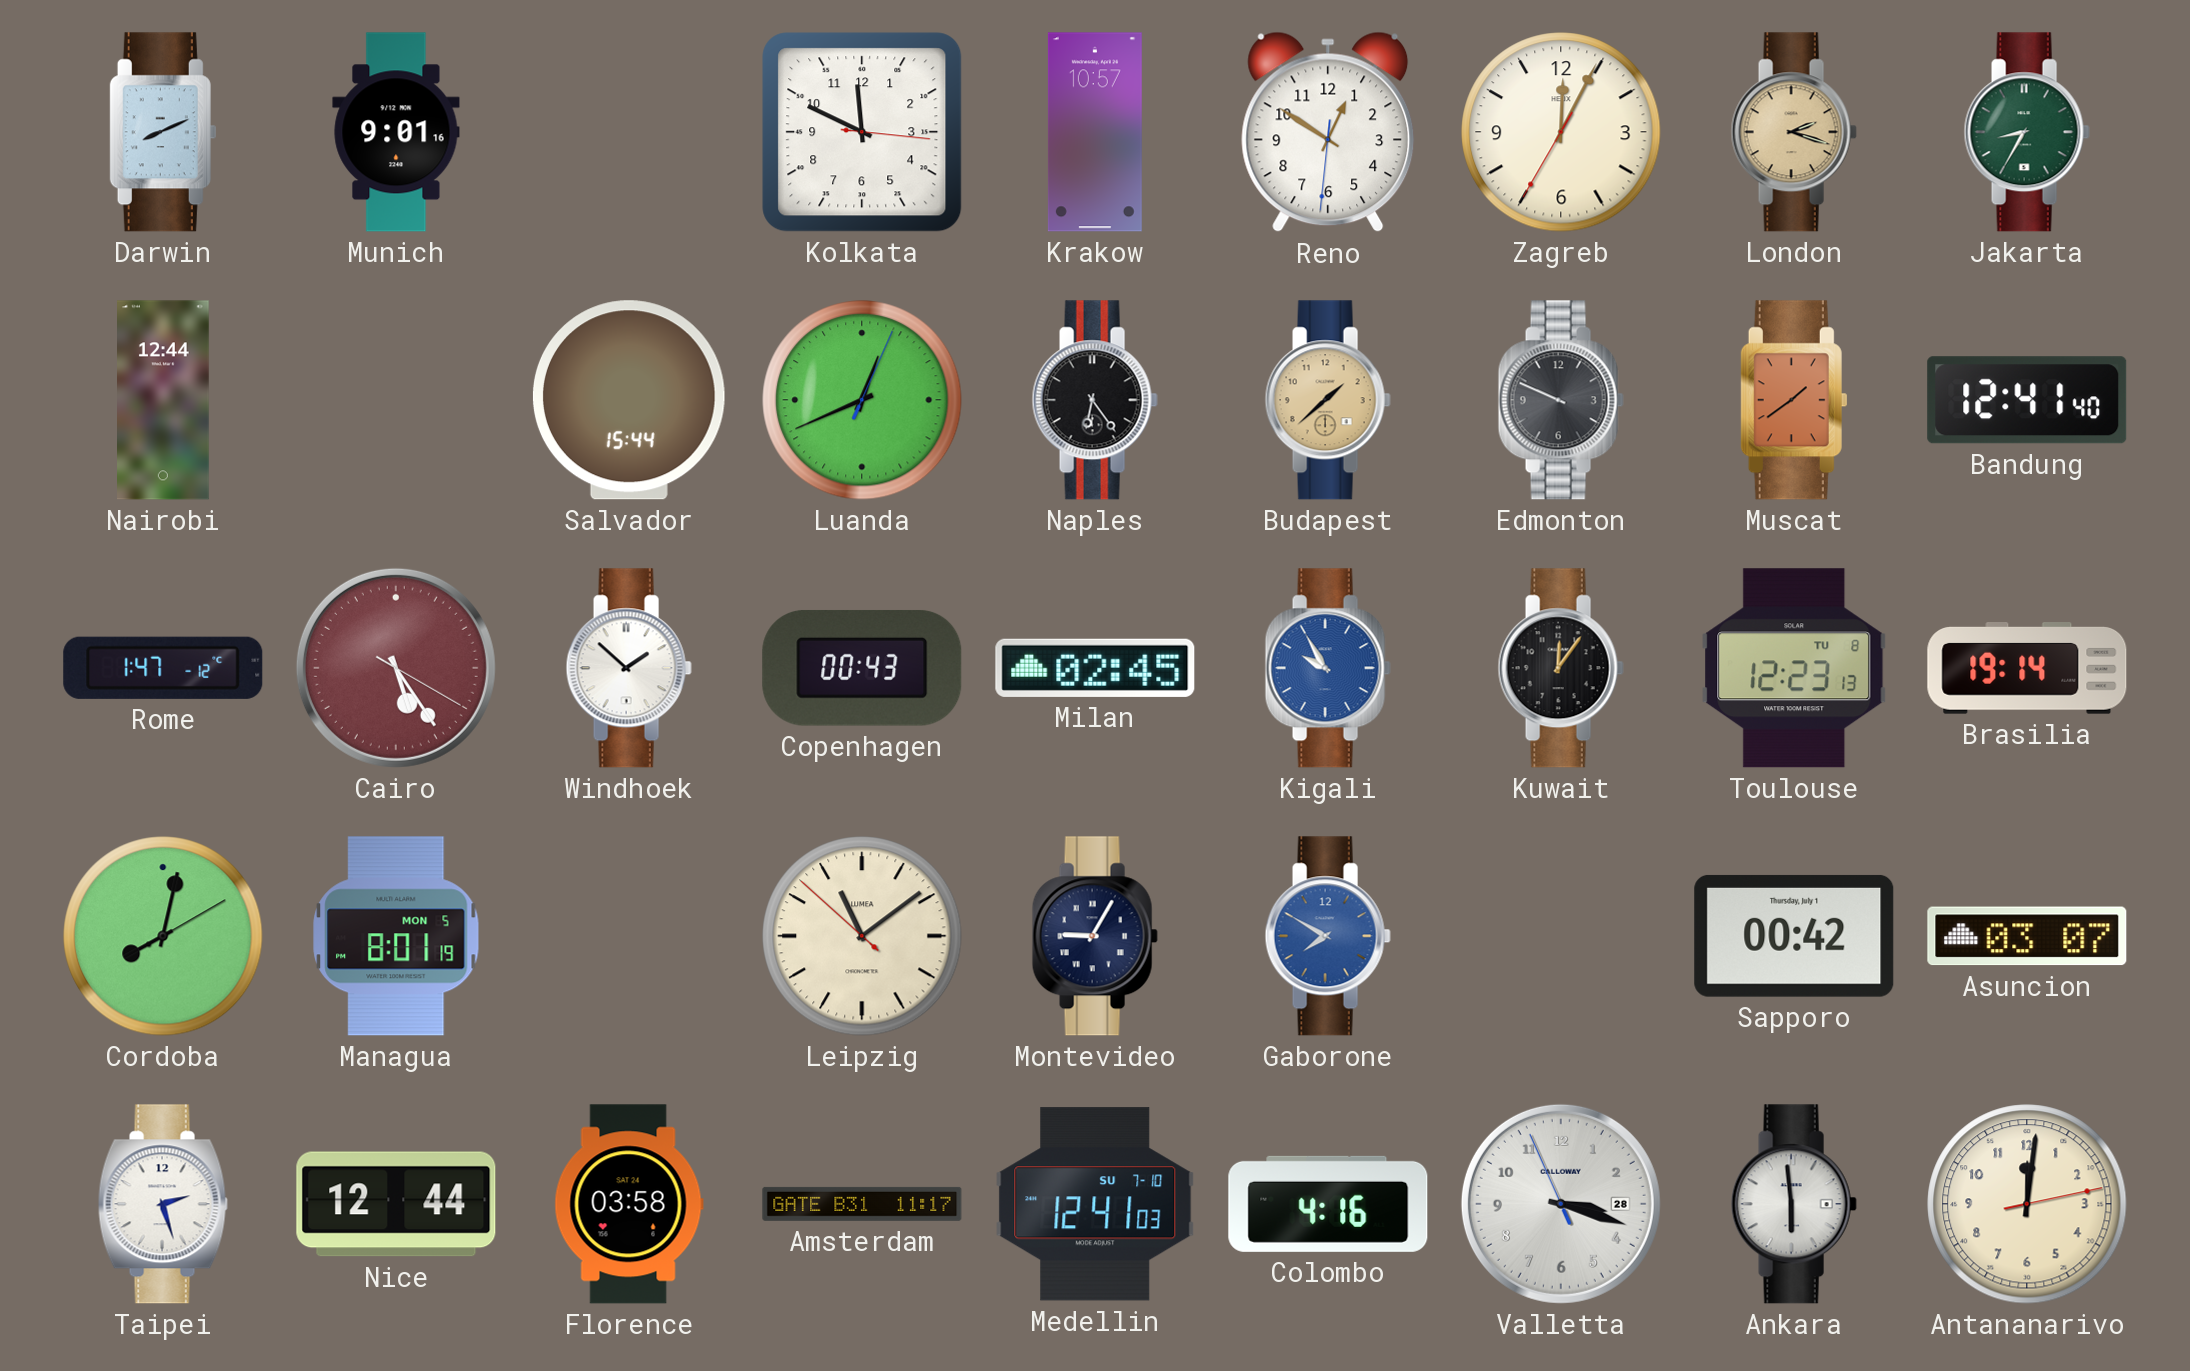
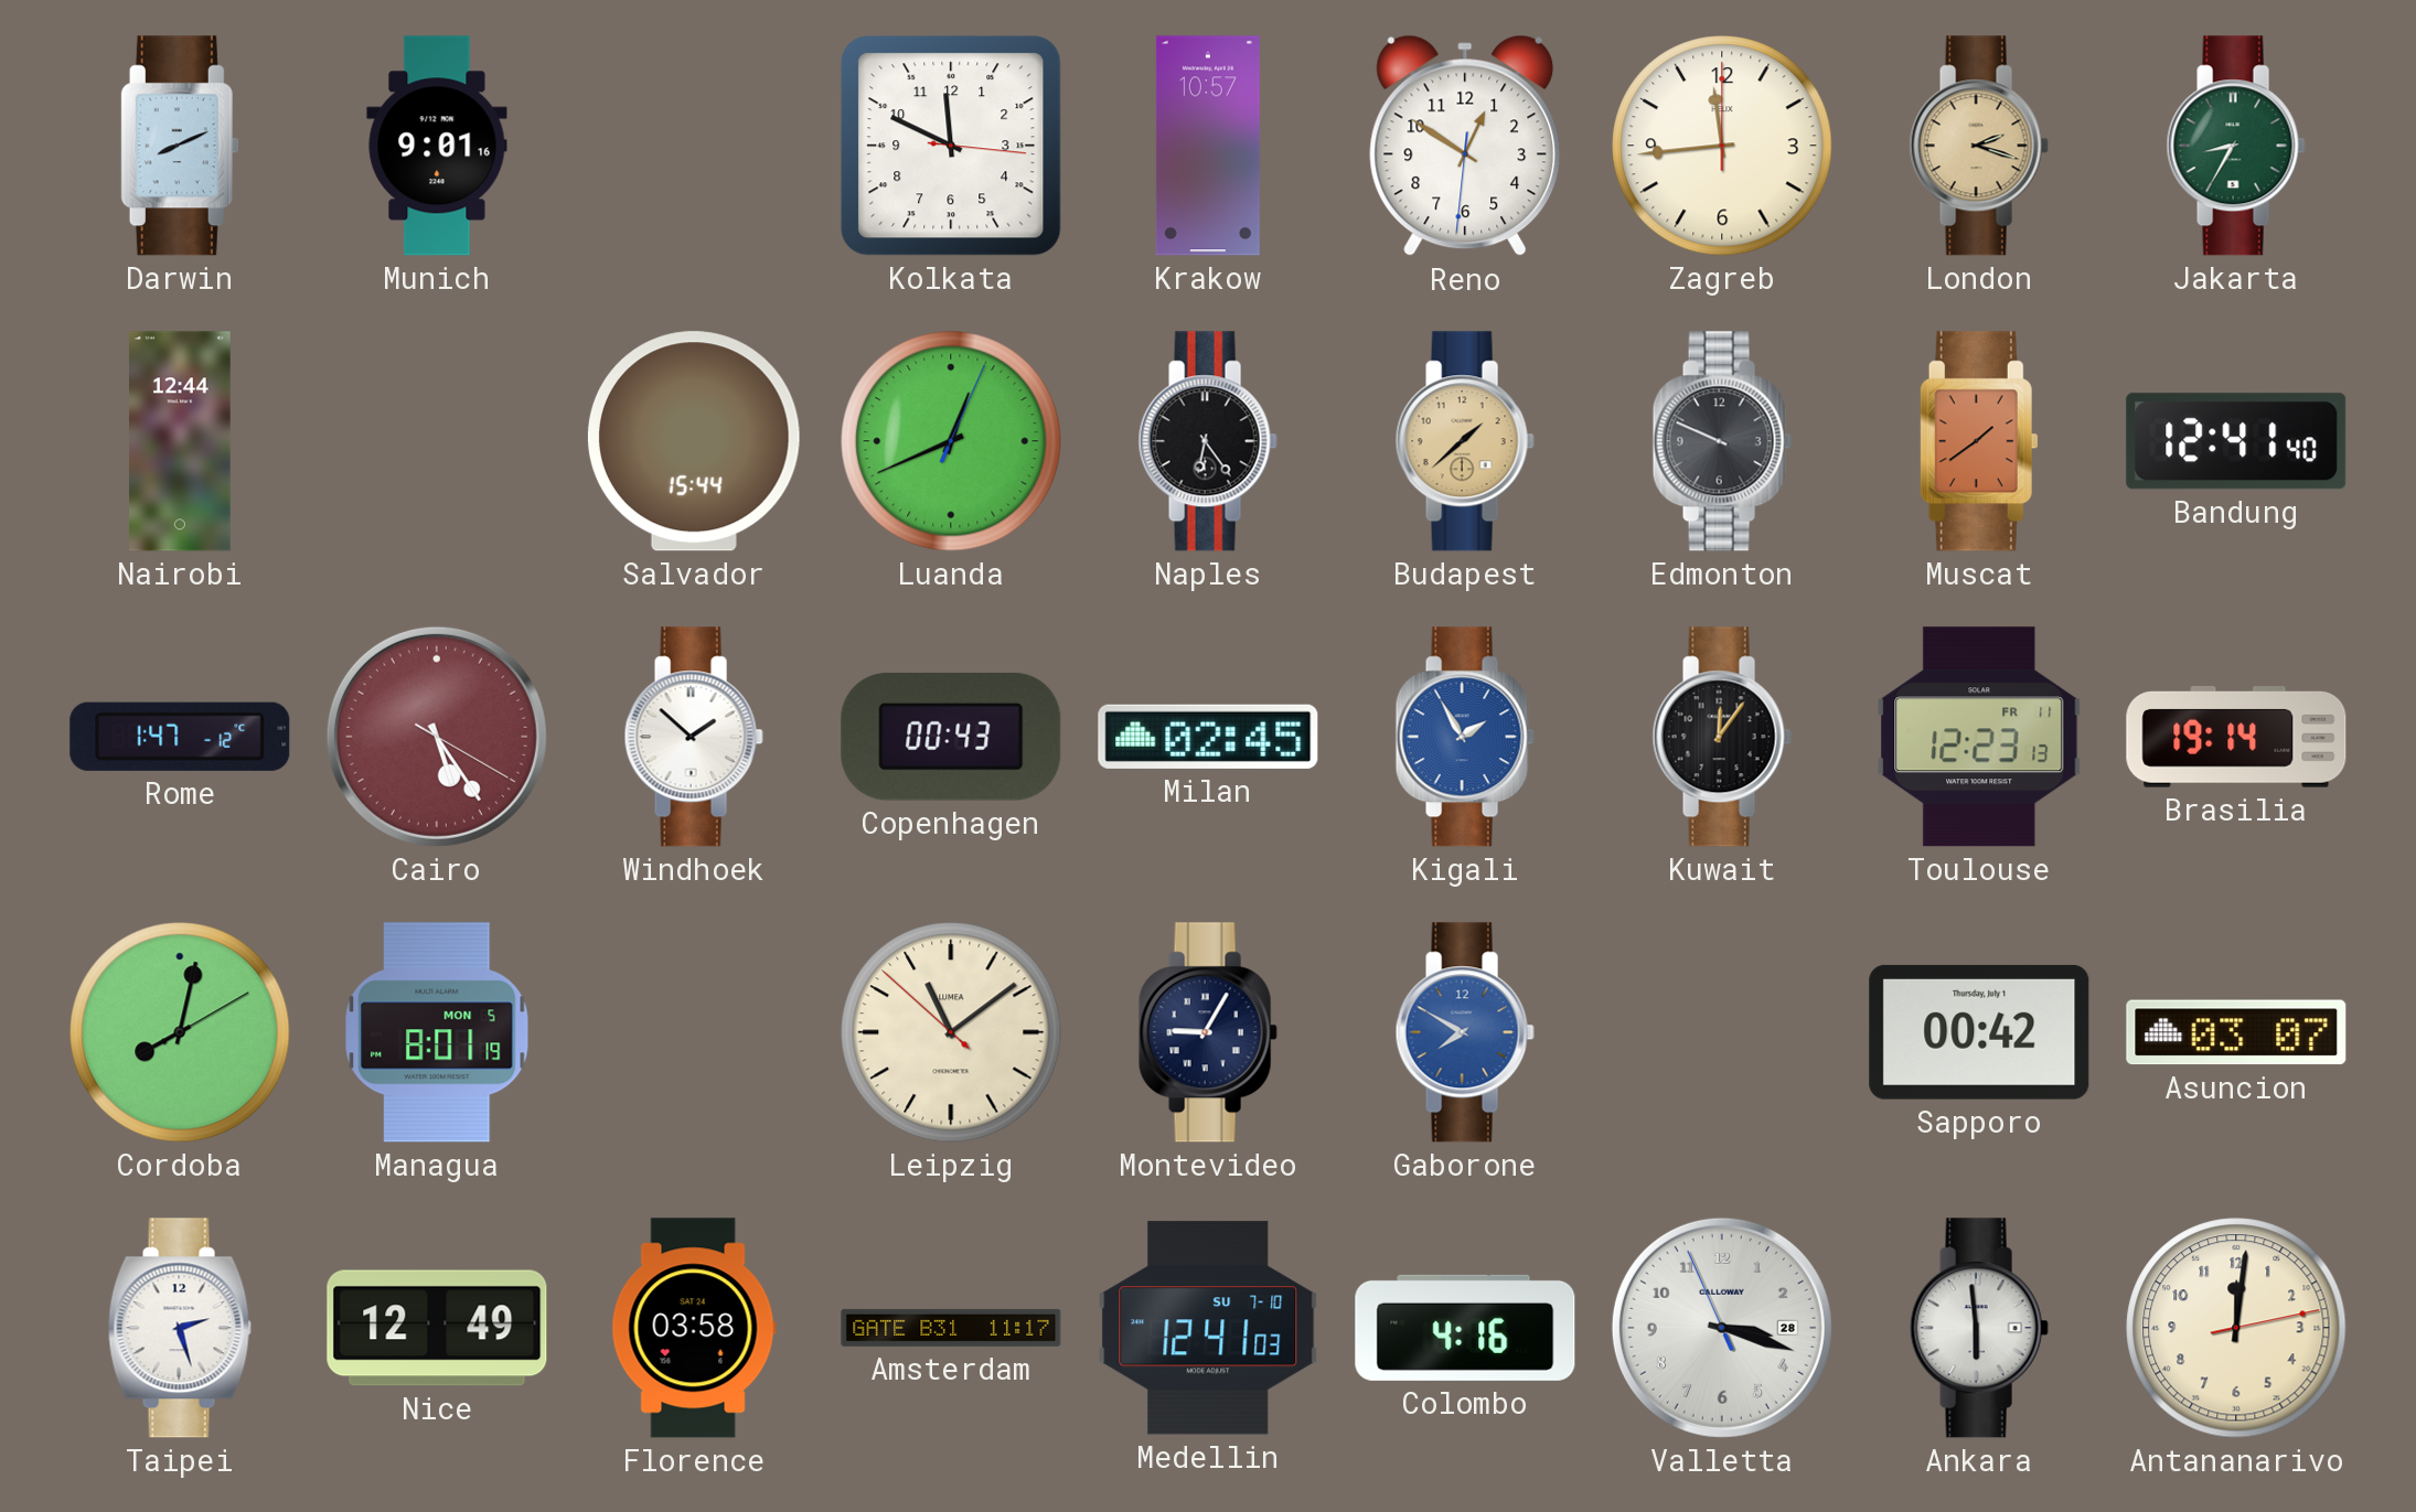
Zagreb: 12:04 -> 11:44 (1722, 146)
Kigali: 9:55 -> 1:55 (1465, 737)
Toulouse date: TU 8 -> FR 11 (1979, 737)
Nice: 12:44 -> 12:49 (437, 1328)
